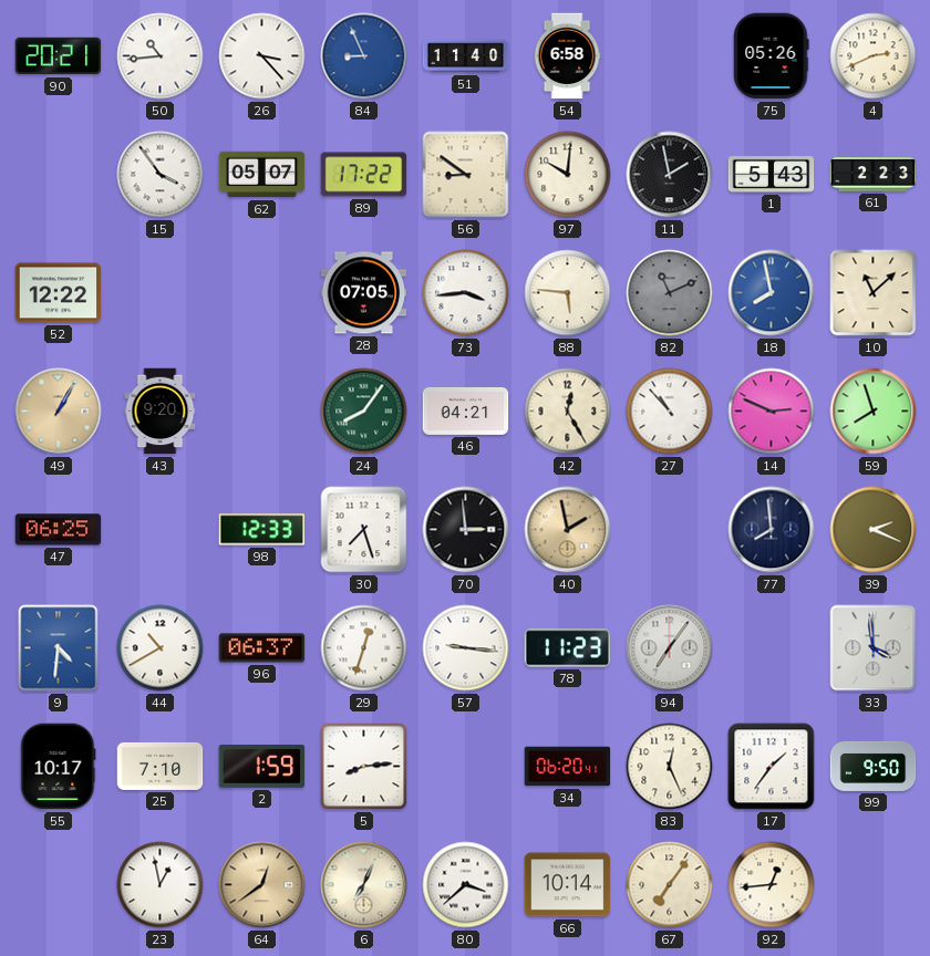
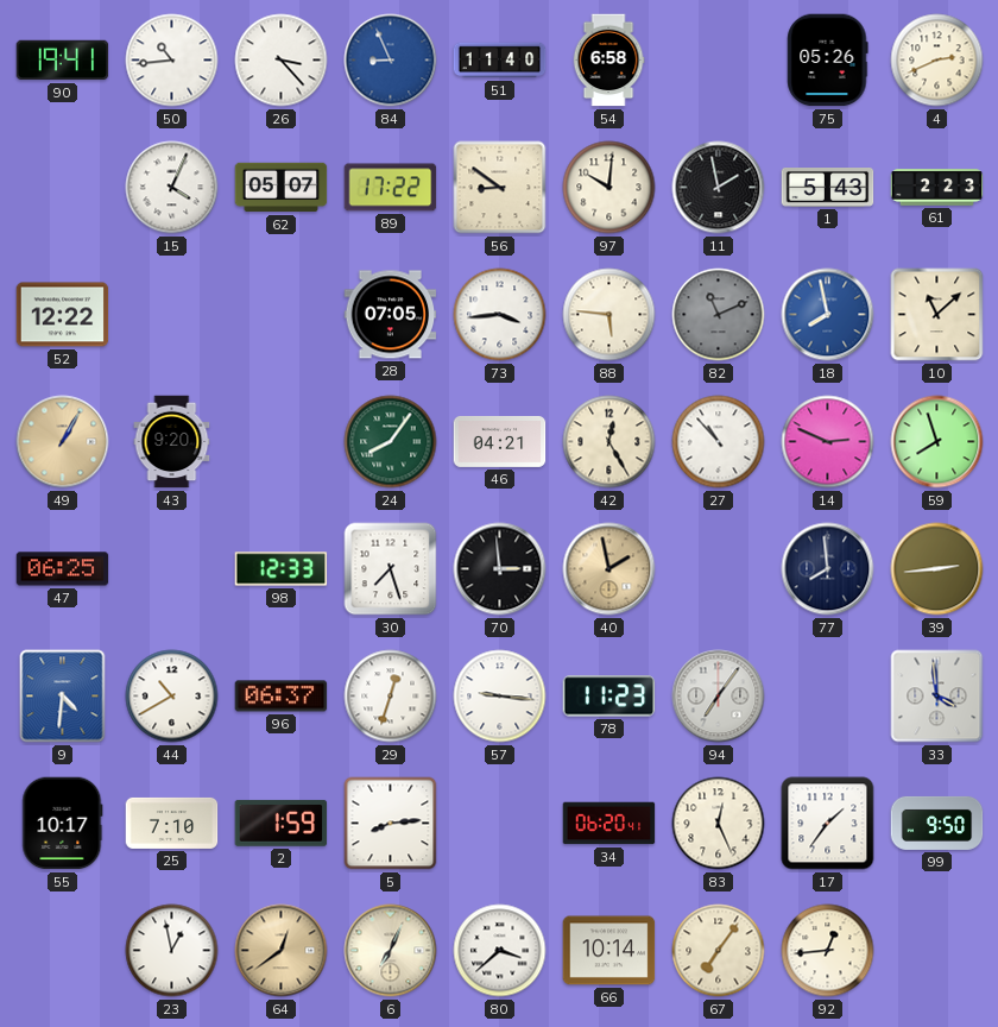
90: 20:21 -> 19:41 (63, 61)
15: 3:54 -> 4:04 (172, 188)
39: 2:19 -> 2:44 (937, 569)
